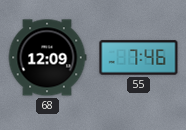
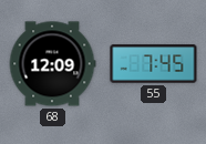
55: 7:46 -> 7:45 (154, 64)
